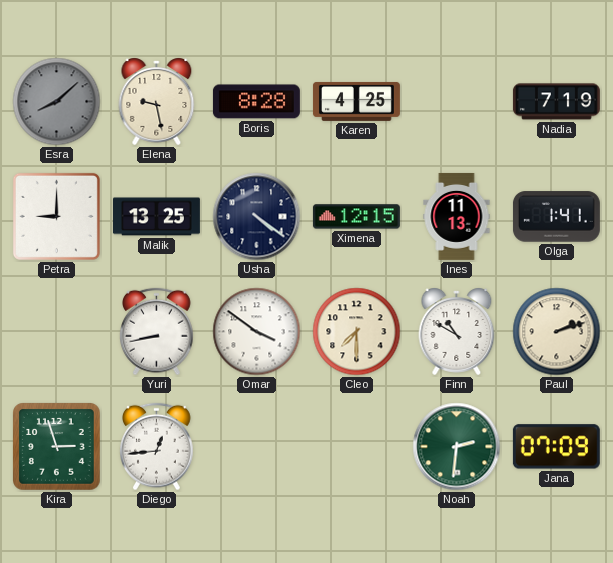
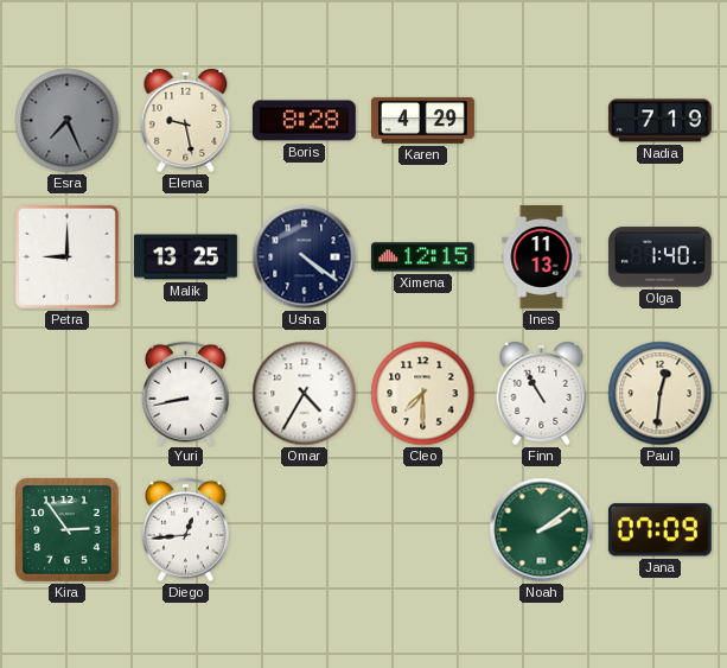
Esra: 8:08 -> 7:26 (68, 121)
Karen: 4:25 -> 4:29 (422, 120)
Olga: 1:41 -> 1:40 (659, 257)
Omar: 3:51 -> 4:35 (305, 394)
Finn: 10:50 -> 10:55 (542, 393)
Paul: 2:12 -> 12:31 (661, 394)
Kira: 2:57 -> 2:54 (68, 530)
Noah: 2:31 -> 2:09 (542, 530)
